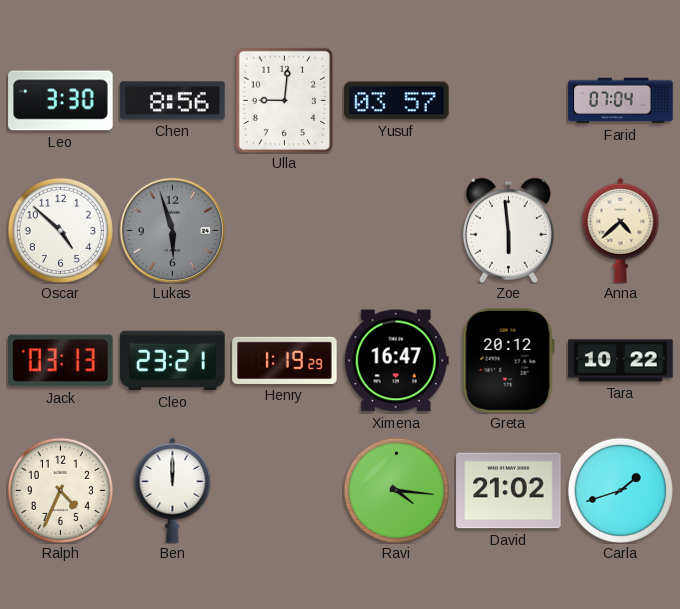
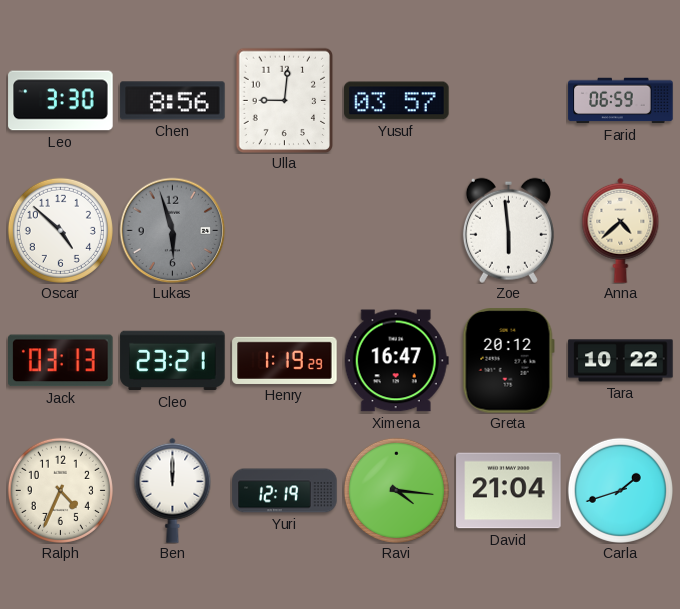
Farid: 07:04 -> 06:59 (621, 101)
Yuri: none -> 12:19 (285, 491)
David: 21:02 -> 21:04 (509, 491)
